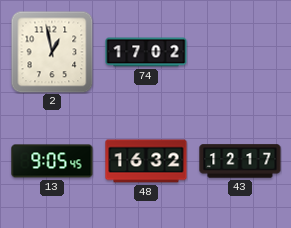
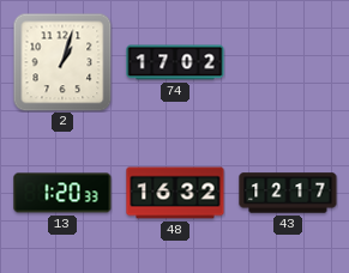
2: 12:58 -> 1:03 (62, 62)
13: 9:05 -> 1:20 (62, 193)
